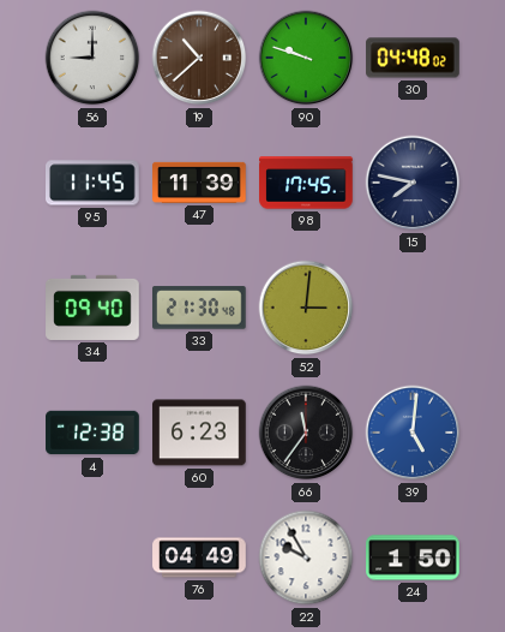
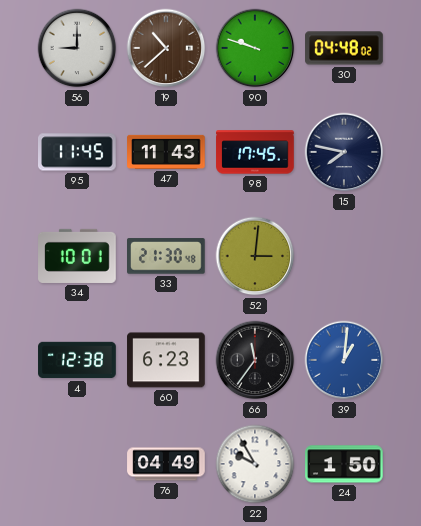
47: 11:39 -> 11:43 (166, 152)
34: 09:40 -> 10:01 (77, 256)
39: 5:01 -> 1:01 (344, 360)
